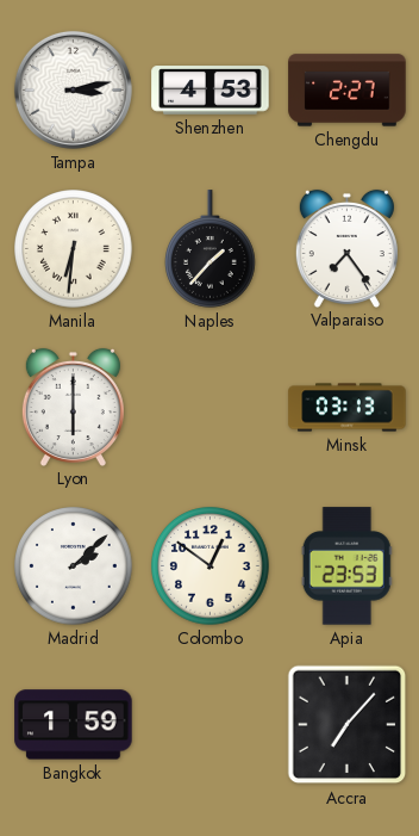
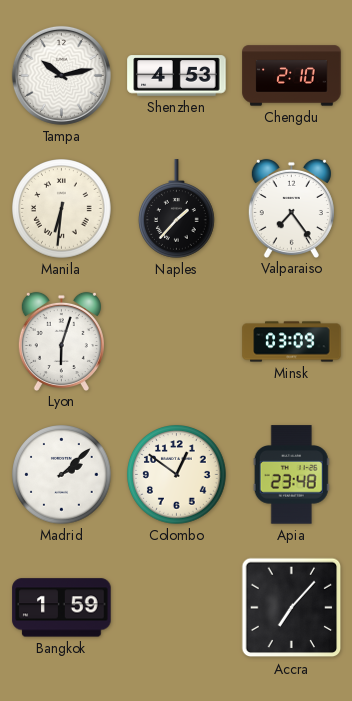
Tampa: 3:13 -> 10:13 (61, 75)
Chengdu: 2:27 -> 2:10 (292, 76)
Lyon: 6:00 -> 6:03 (61, 341)
Minsk: 03:13 -> 03:09 (292, 342)
Apia: 23:53 -> 23:48 (291, 475)
